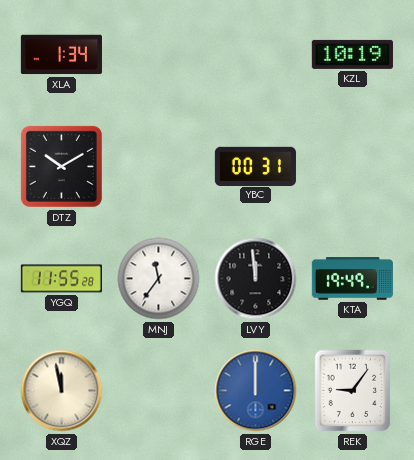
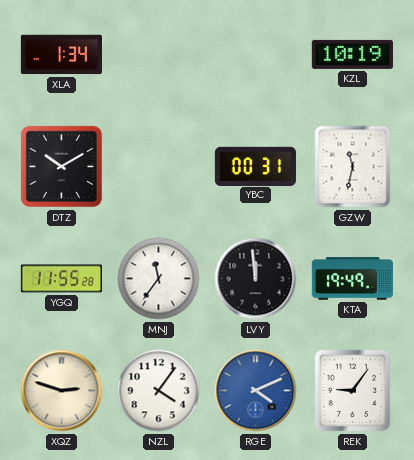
GZW: none -> 11:32 (353, 167)
XQZ: 11:58 -> 2:48 (62, 391)
NZL: none -> 4:06 (159, 391)
RGE: 12:00 -> 4:11 (256, 391)
